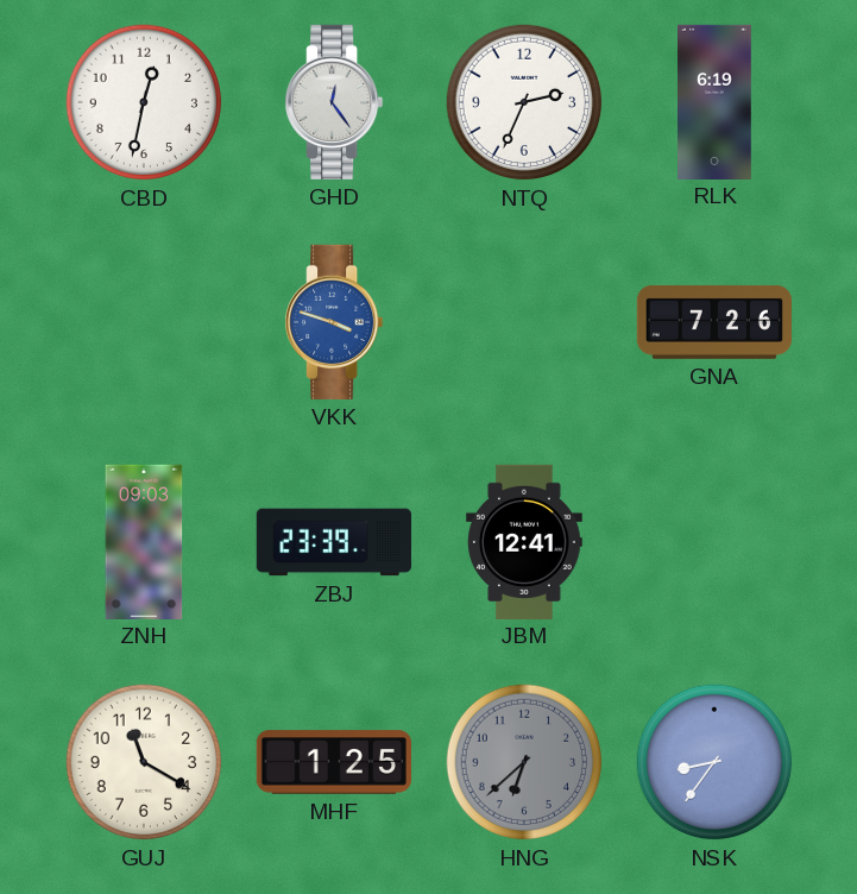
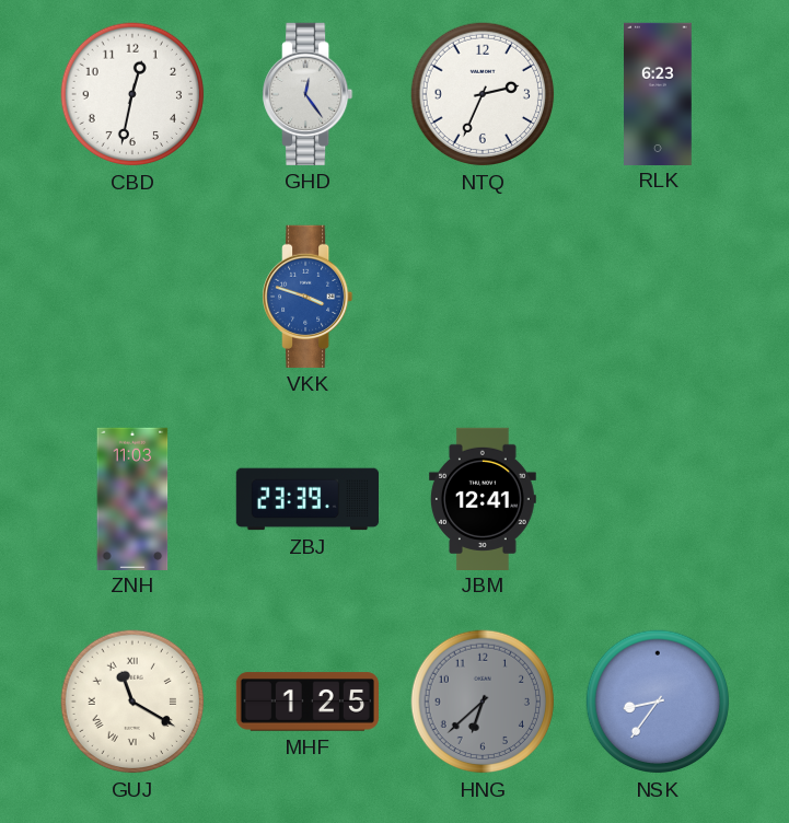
RLK: 6:19 -> 6:23 (659, 93)
GNA: 7:26 -> none (713, 322)
ZNH: 09:03 -> 11:03 (132, 498)
GUJ numerals: Arabic -> Roman (132, 702)
